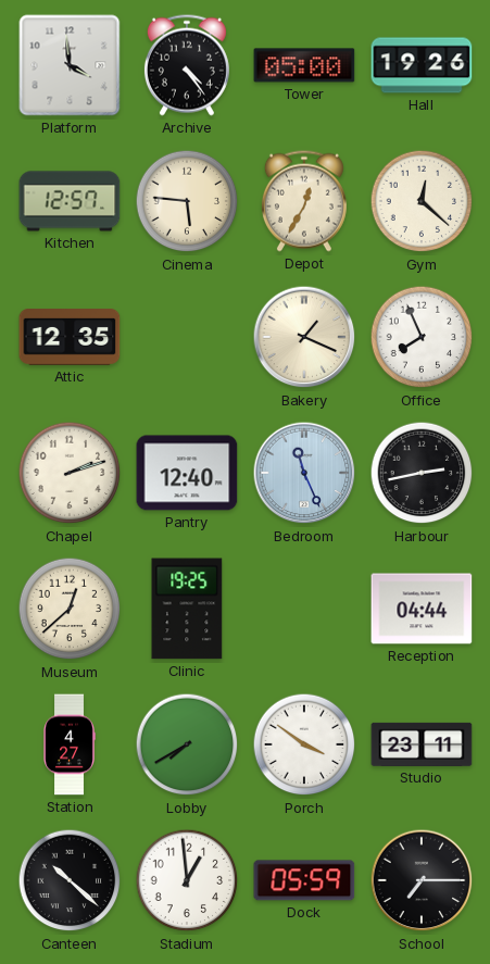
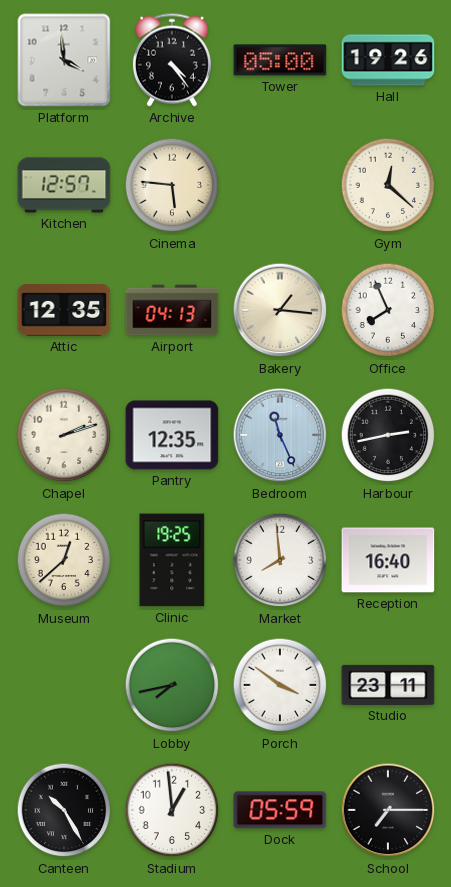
Depot: 12:35 -> none (304, 201)
Airport: none -> 04:13 (172, 310)
Bakery: 1:19 -> 1:16 (280, 310)
Pantry: 12:40 -> 12:35 (172, 435)
Market: none -> 7:59 (280, 560)
Reception: 04:44 -> 16:40 (388, 560)
Station: 4:27 -> none (70, 744)
Lobby: 7:40 -> 7:43 (172, 685)
Canteen: 10:22 -> 10:25 (64, 810)
